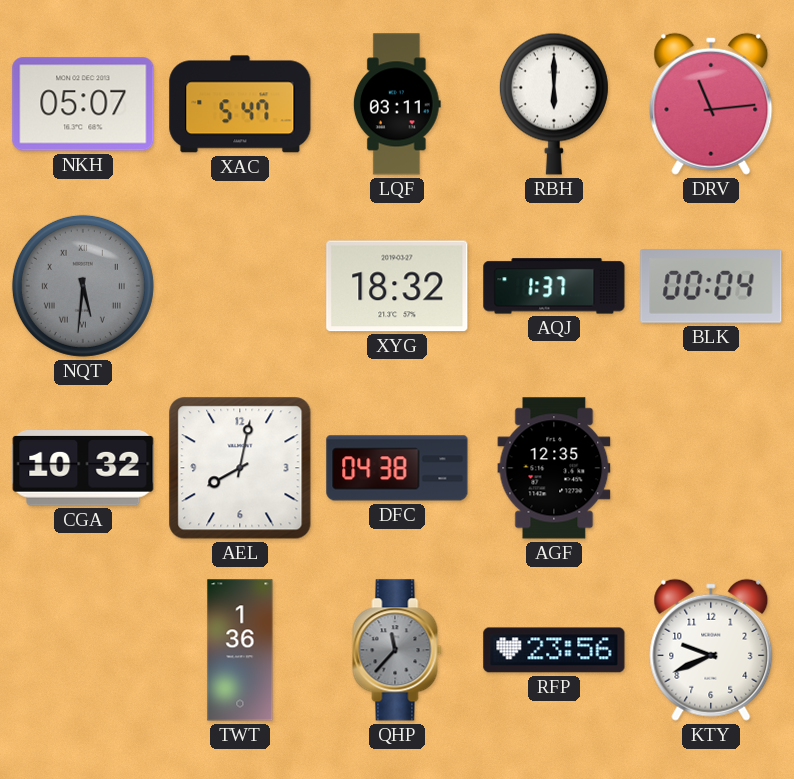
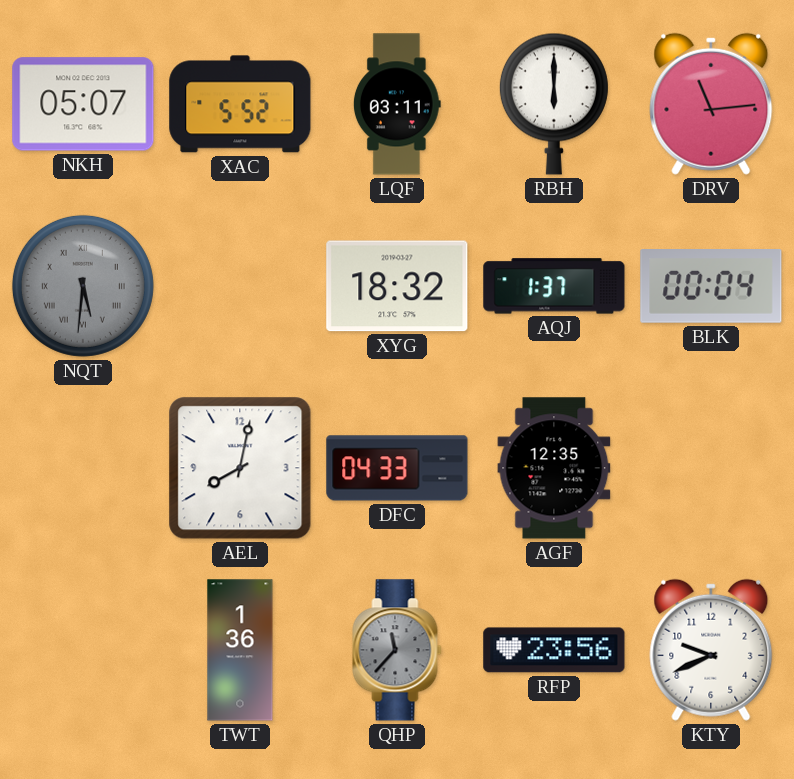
XAC: 5:47 -> 5:52 (240, 104)
CGA: 10:32 -> none (83, 469)
DFC: 04:38 -> 04:33 (397, 468)
